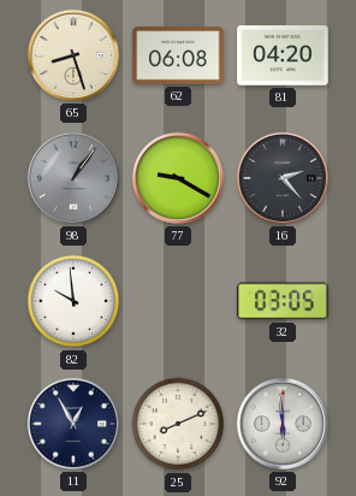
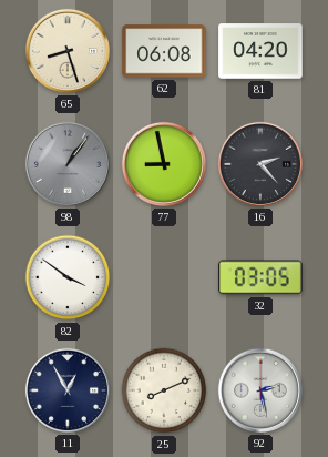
77: 9:20 -> 8:58 (164, 164)
82: 9:59 -> 3:51 (68, 277)
92: 5:59 -> 2:28 (260, 390)
